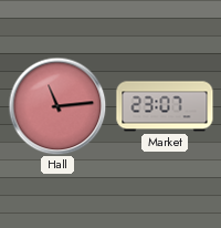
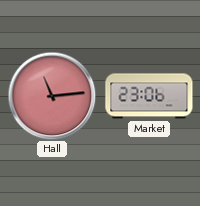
Market: 23:07 -> 23:06 (149, 96)
